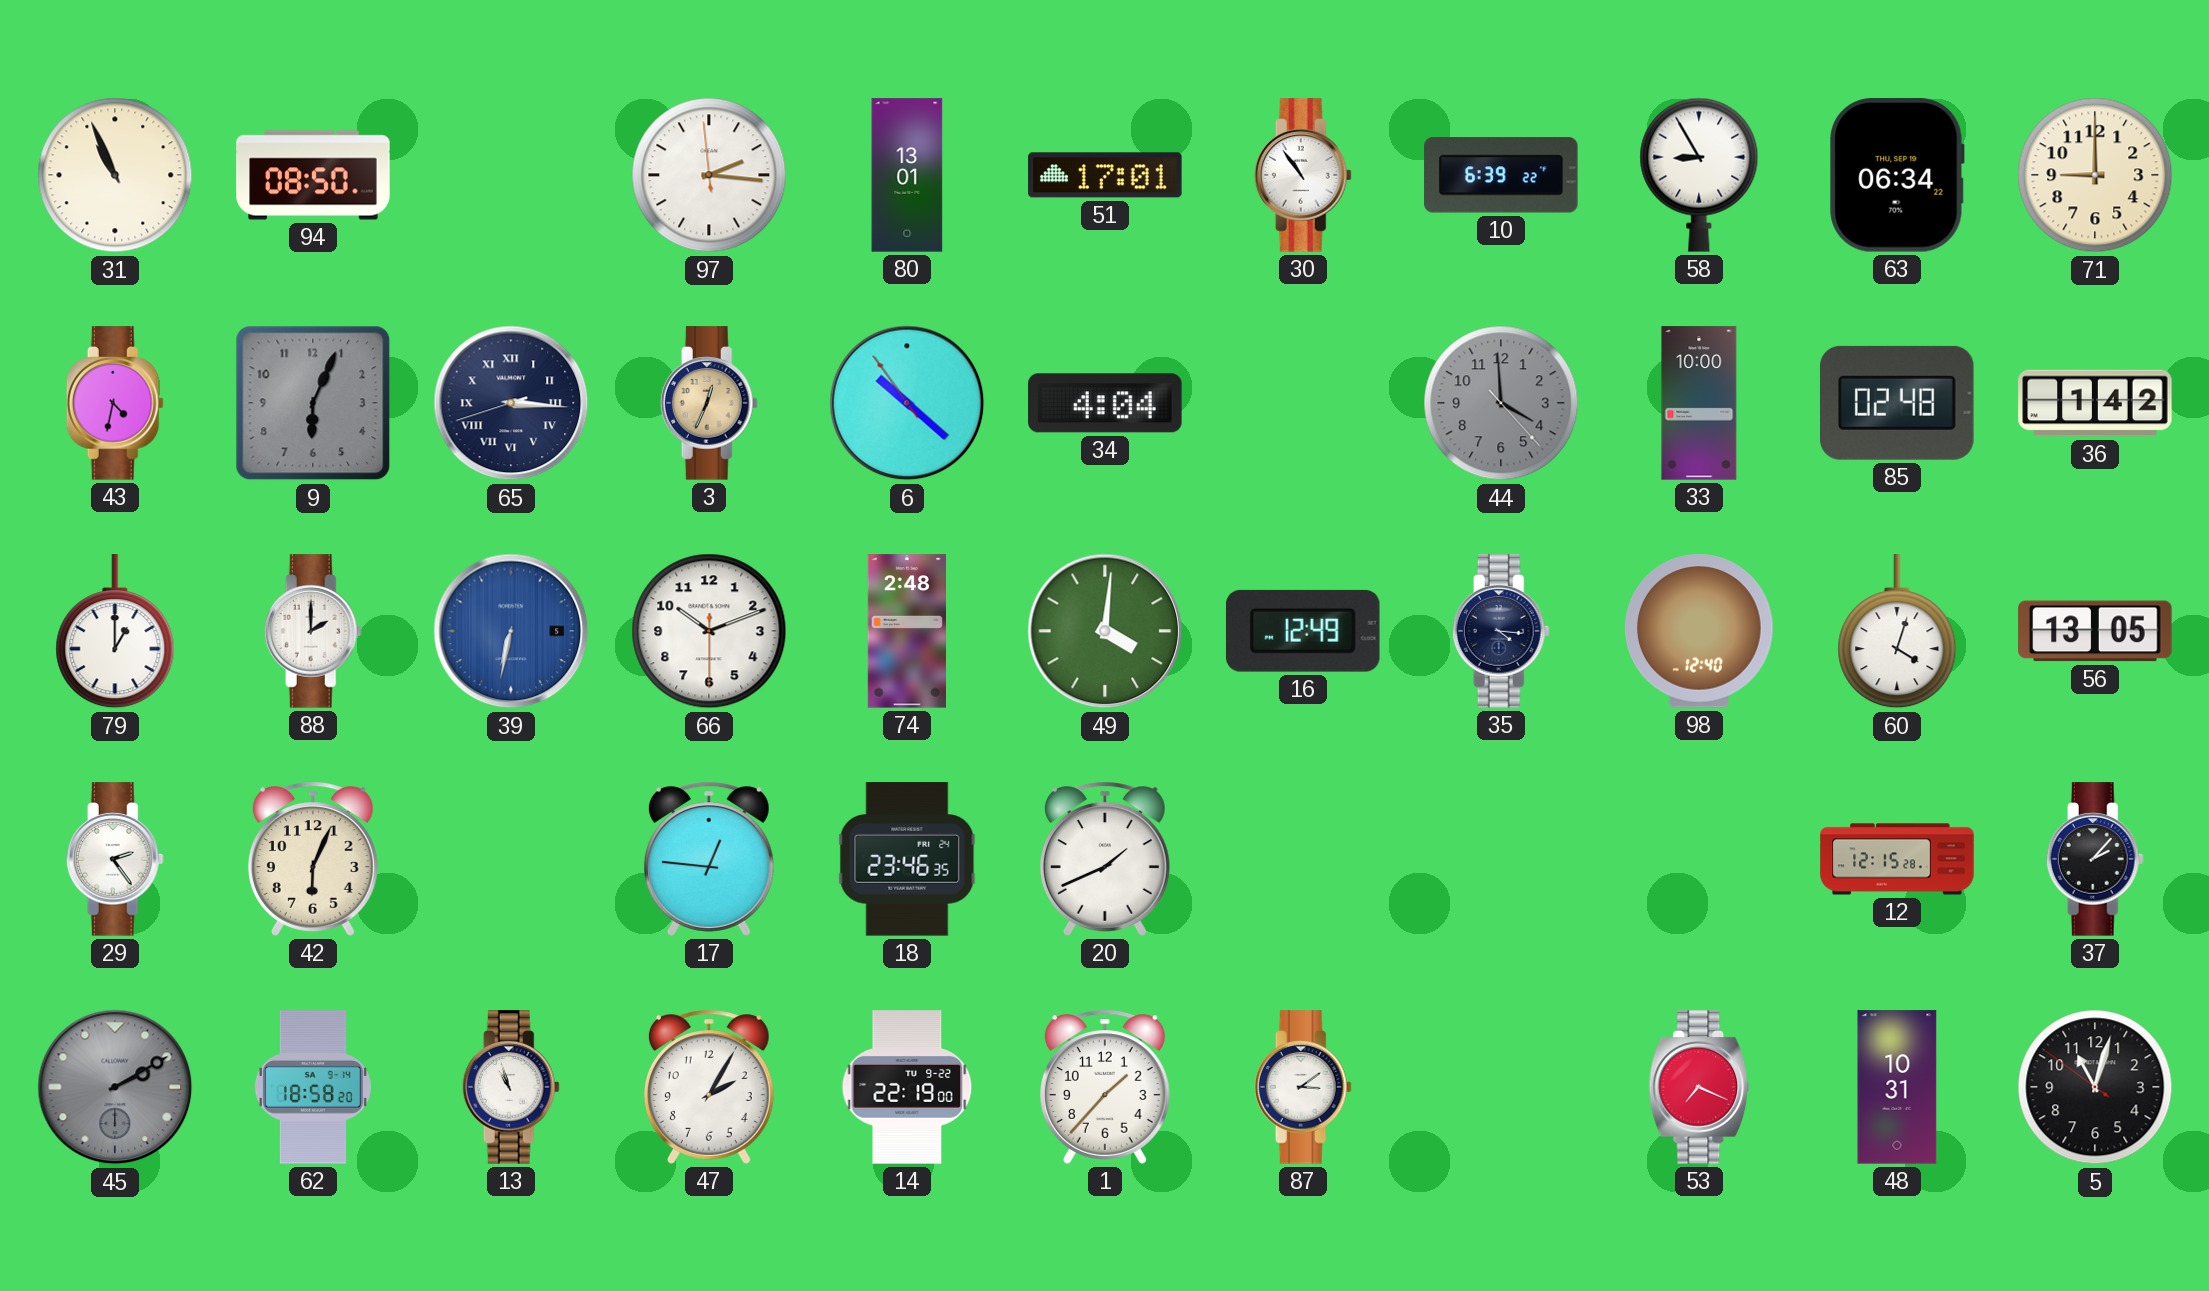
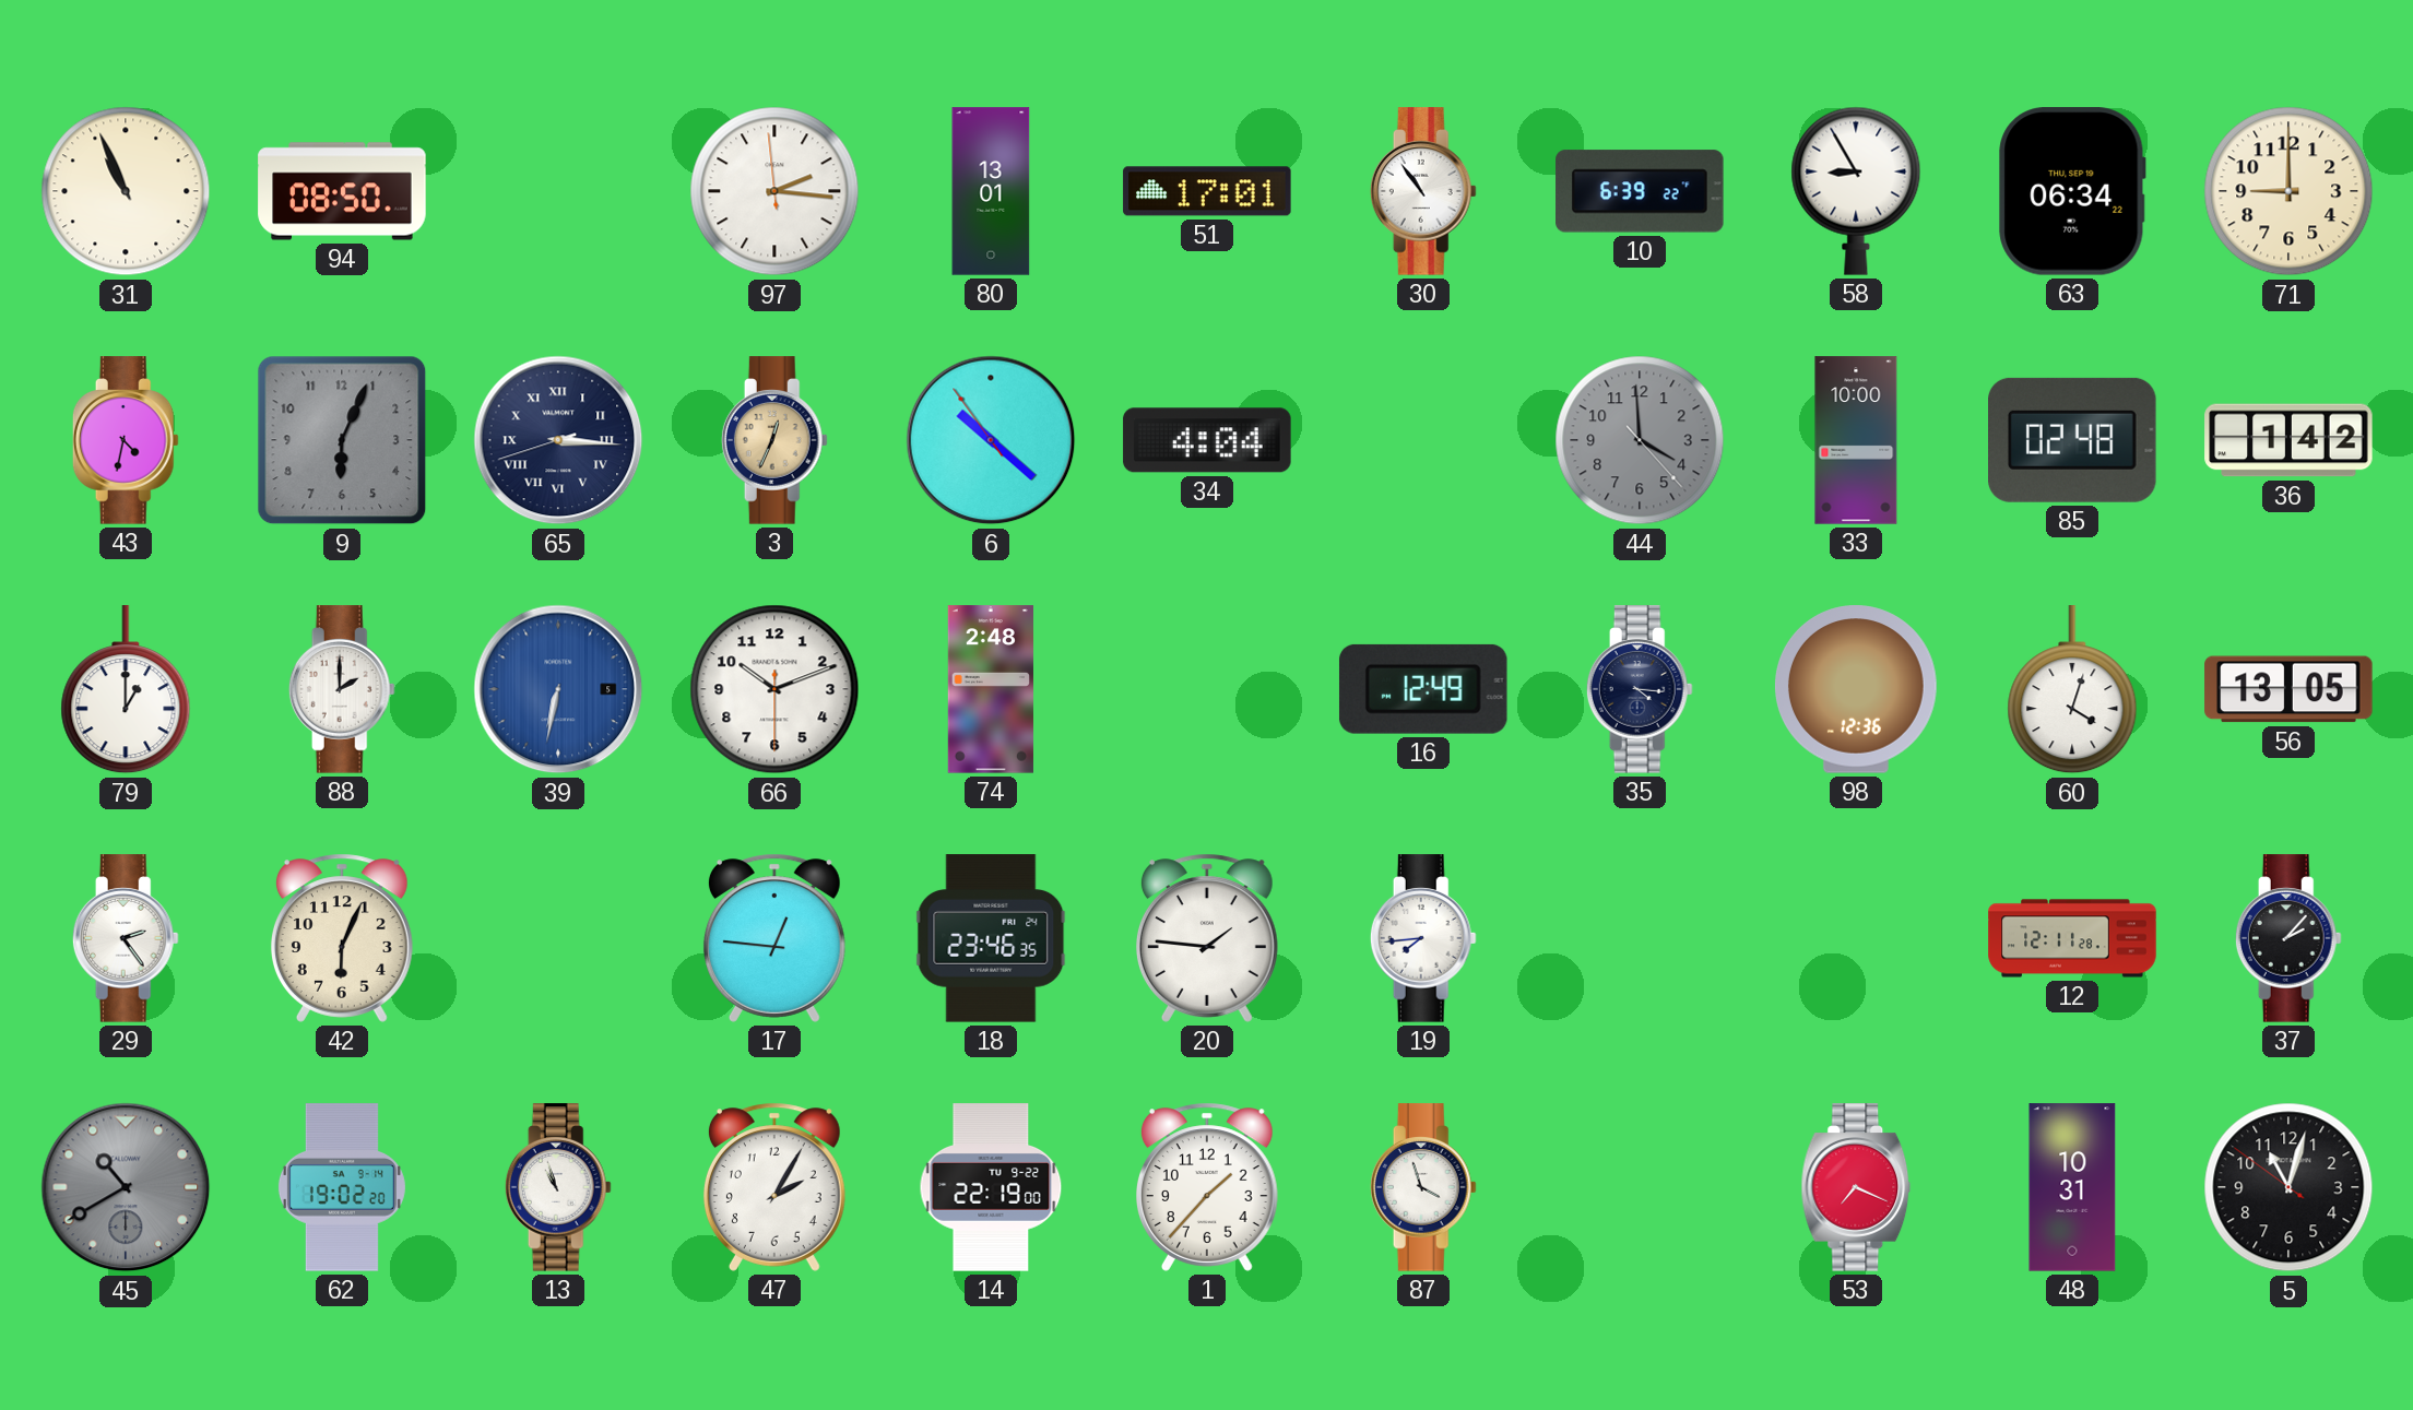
49: 4:01 -> none (1105, 631)
98: 12:40 -> 12:36 (1856, 689)
20: 1:41 -> 1:46 (1207, 938)
19: none -> 7:44 (1423, 938)
12: 12:15 -> 12:11 (2072, 938)
45: 2:10 -> 10:40 (126, 1187)
62: 18:58 -> 19:02 (342, 1187)
87: 3:09 -> 3:57 (1423, 1187)
